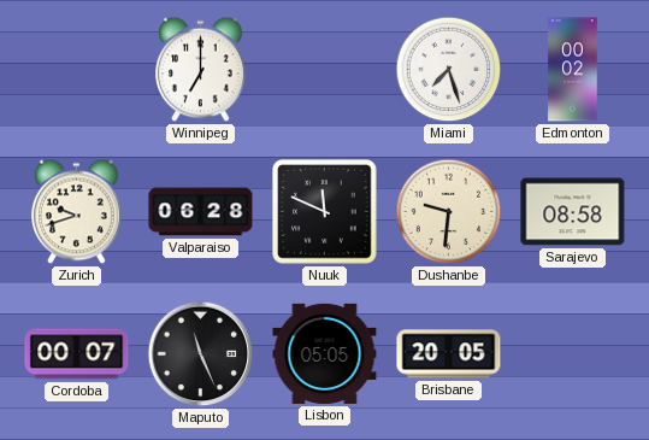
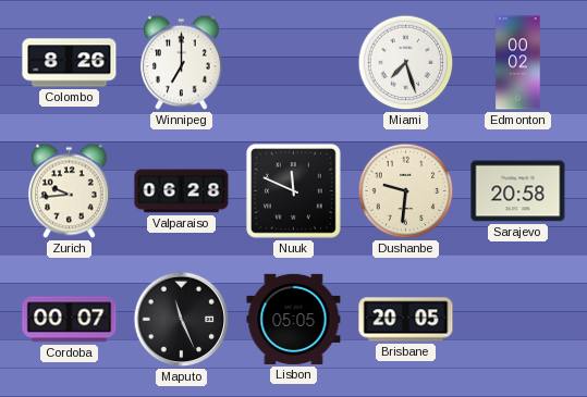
Colombo: none -> 8:26 (70, 63)
Zurich: 9:42 -> 9:44 (70, 191)
Sarajevo: 08:58 -> 20:58 (518, 191)
